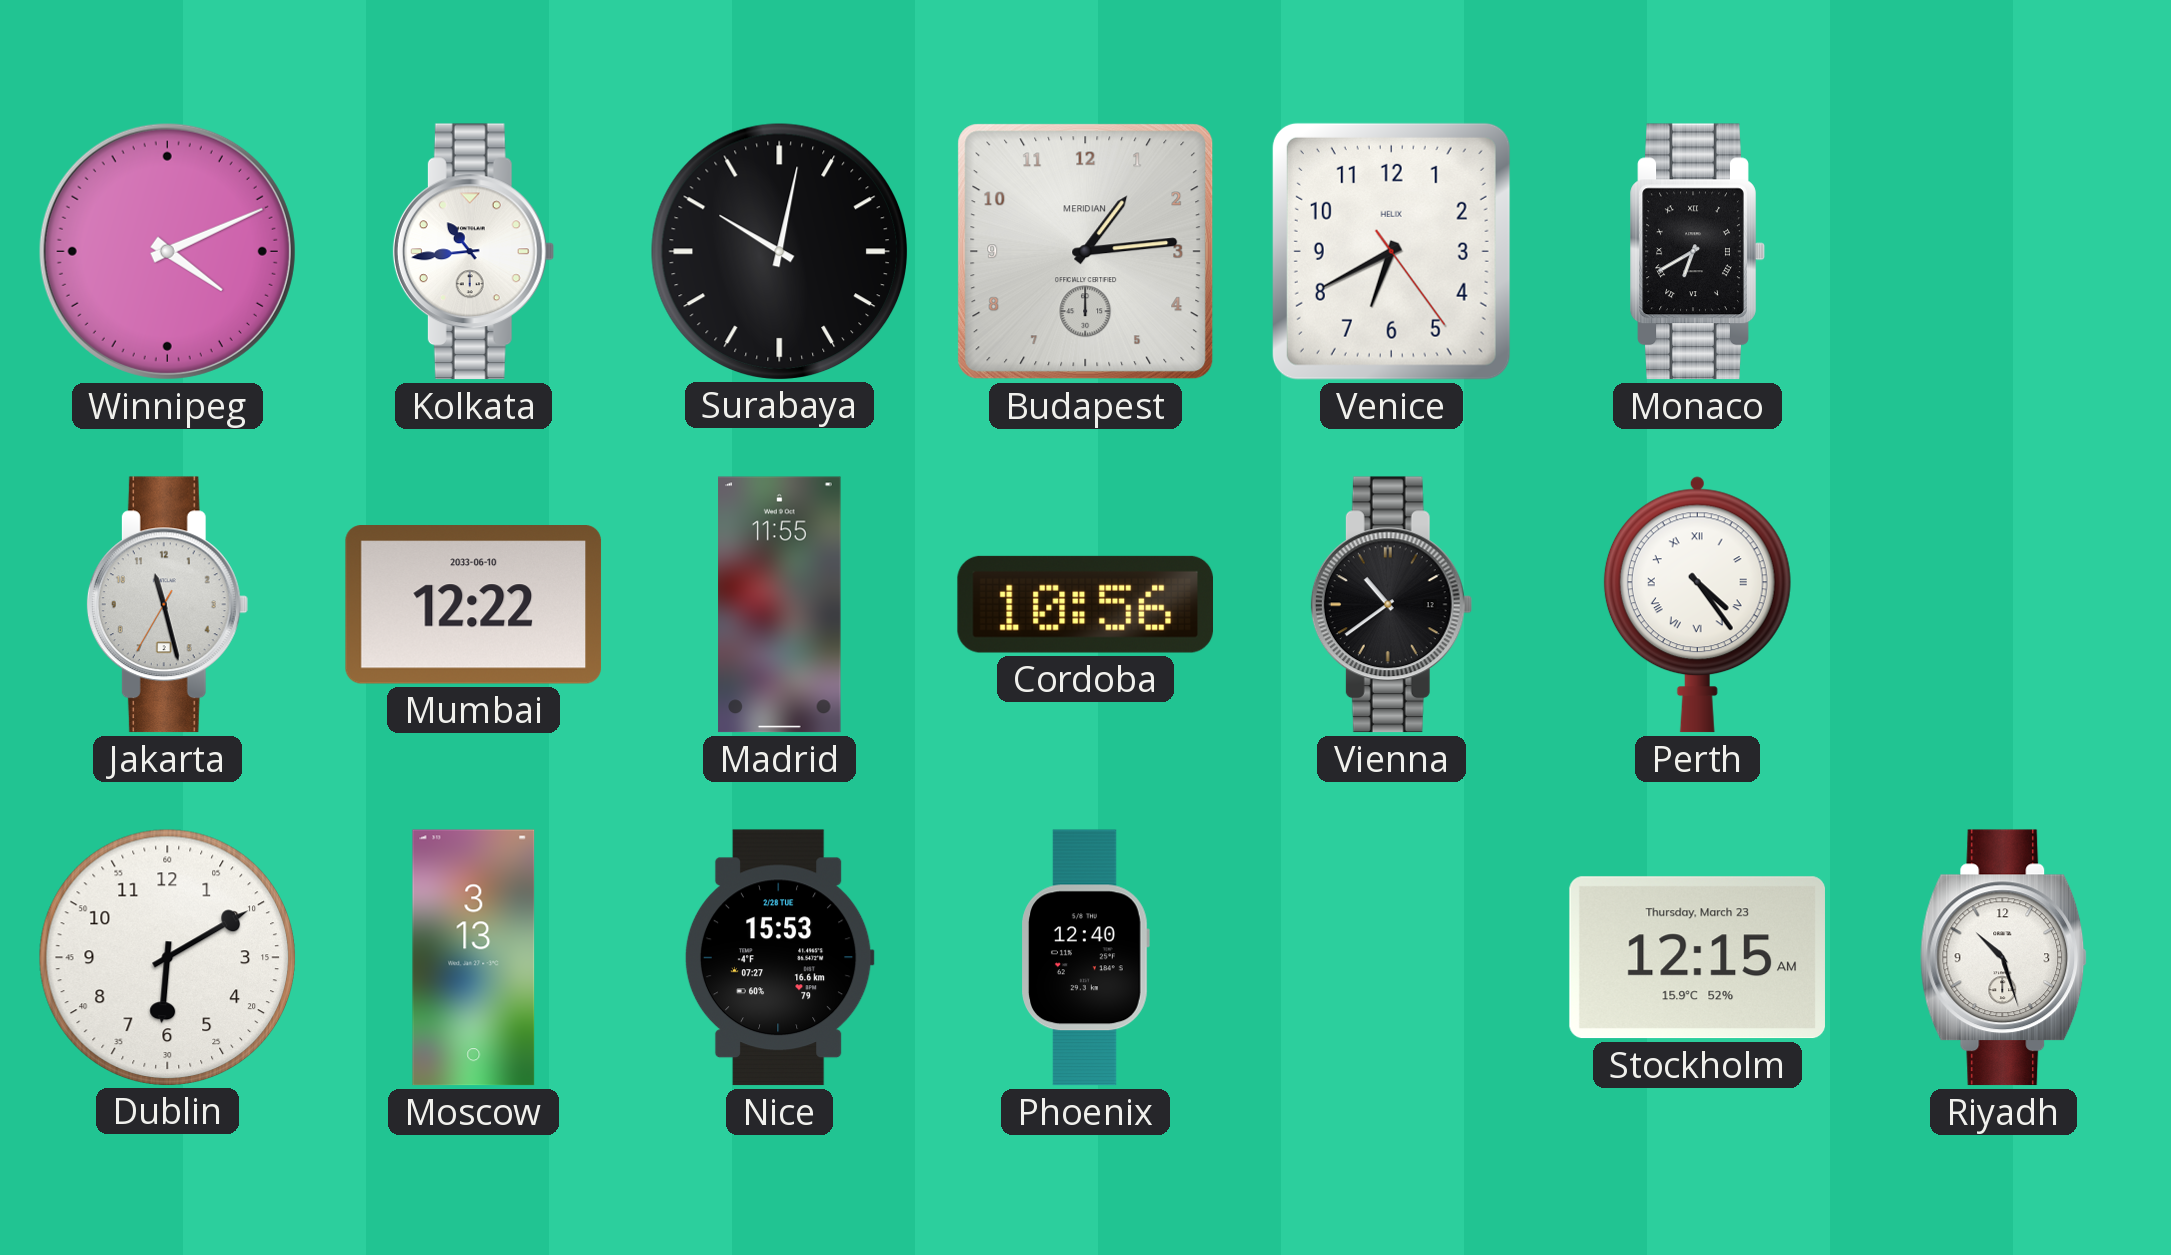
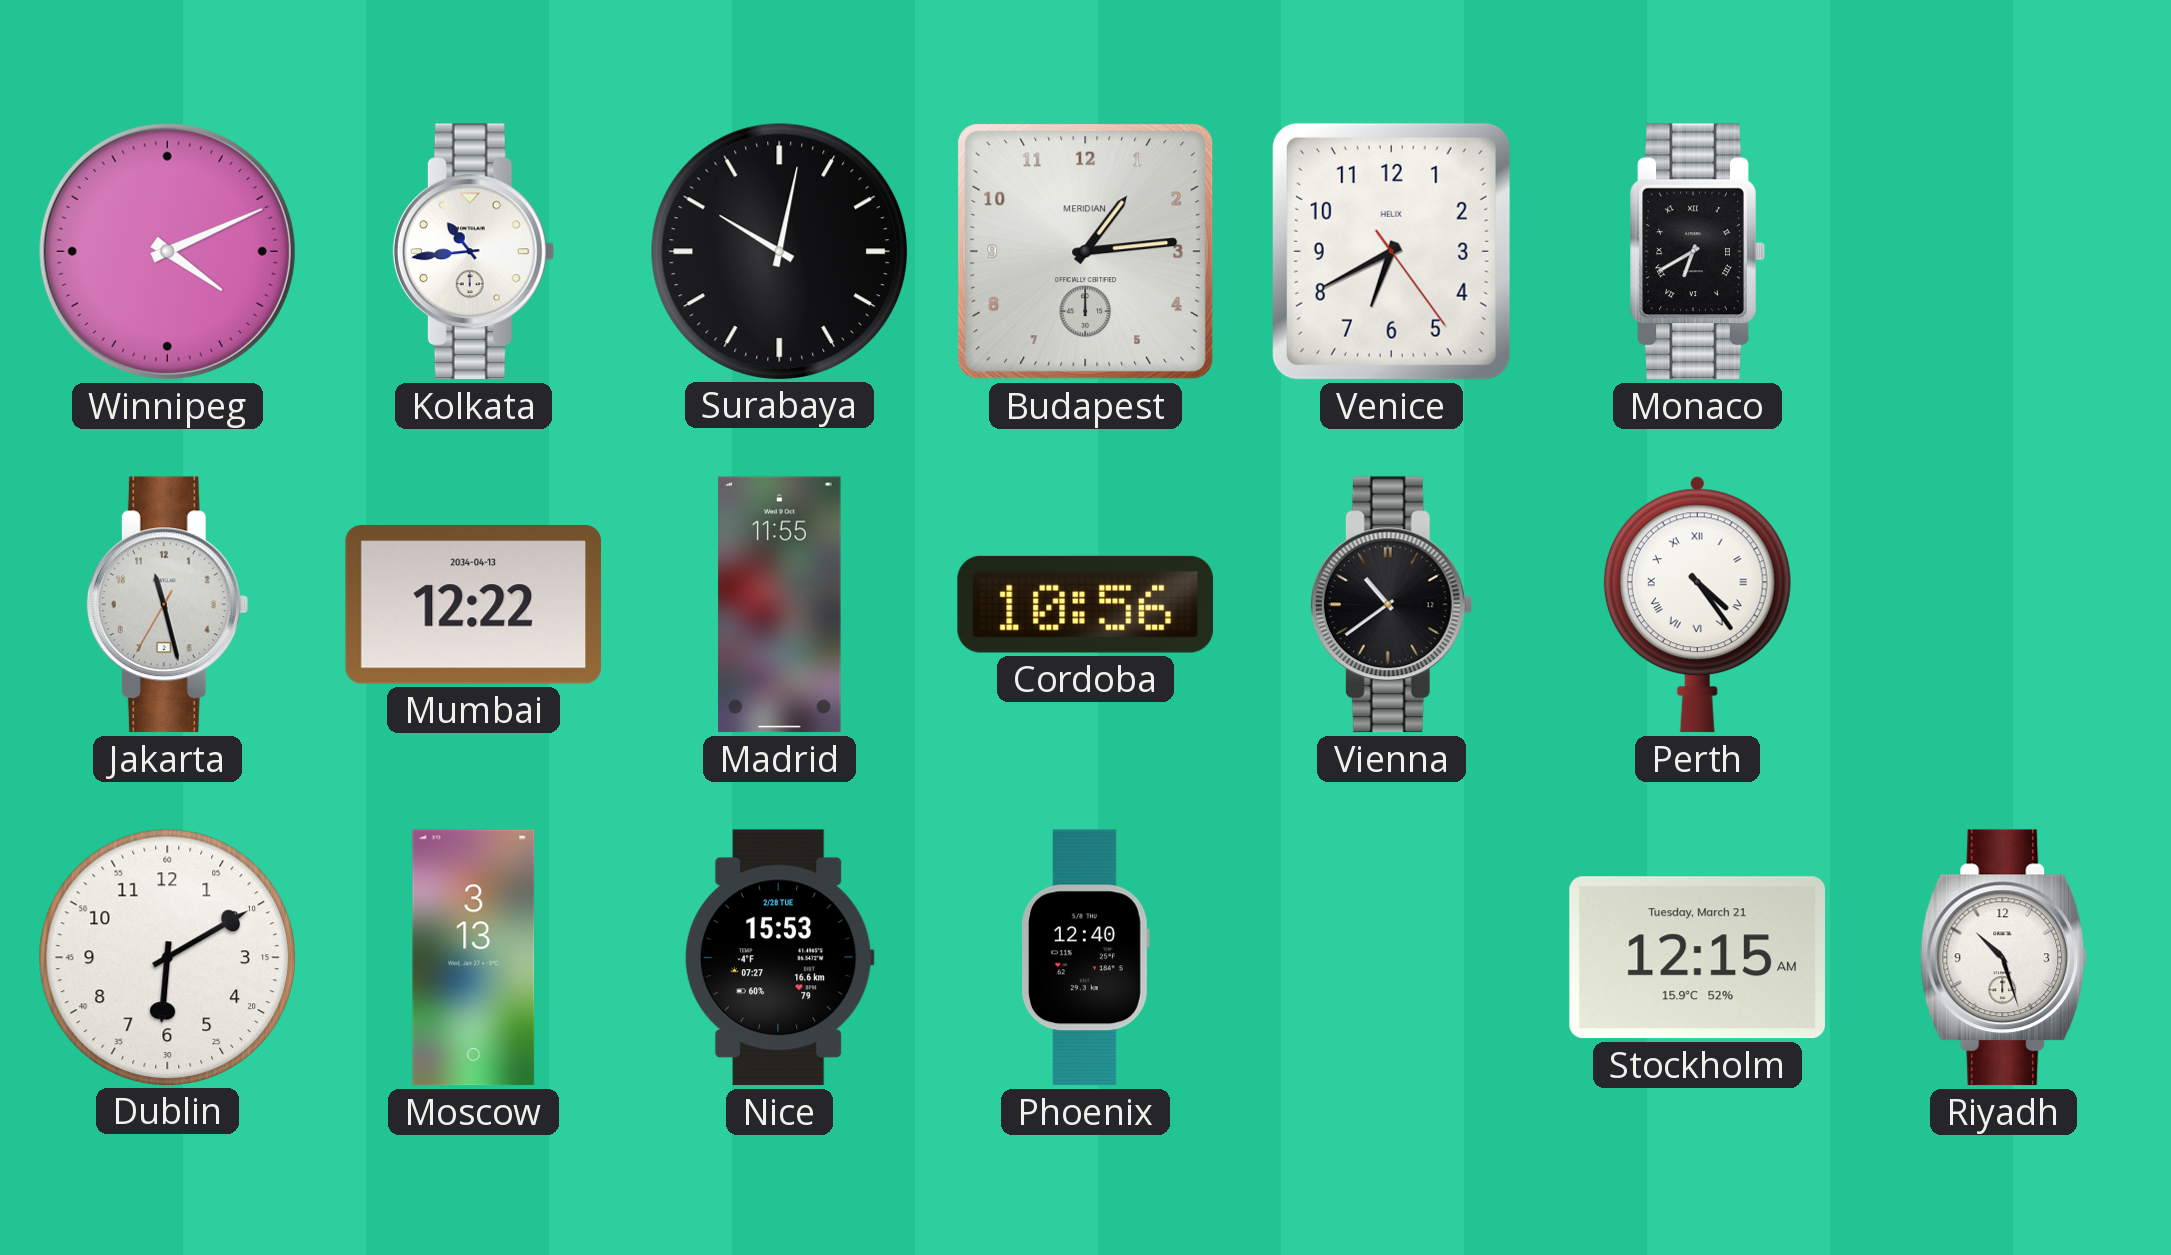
Mumbai date: 2033-06-10 -> 2034-04-13 (474, 605)
Stockholm date: Thursday, March 23 -> Tuesday, March 21 (1697, 958)
